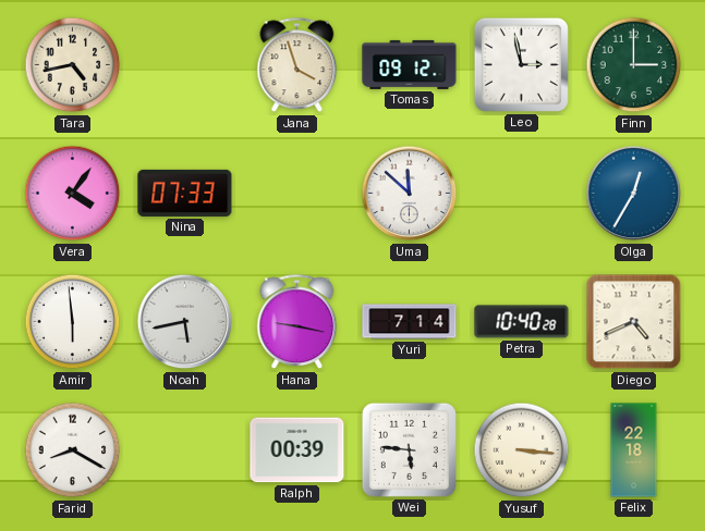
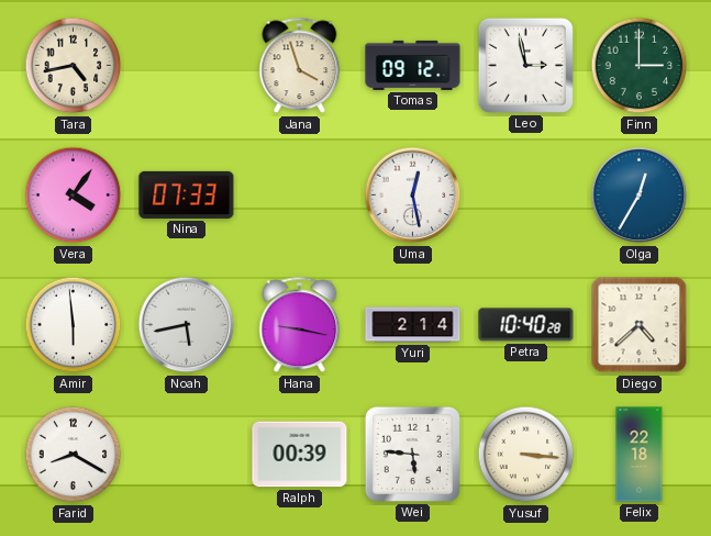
Uma: 11:52 -> 12:28 (413, 196)
Yuri: 7:14 -> 2:14 (413, 325)
Diego: 4:41 -> 4:38 (640, 325)
